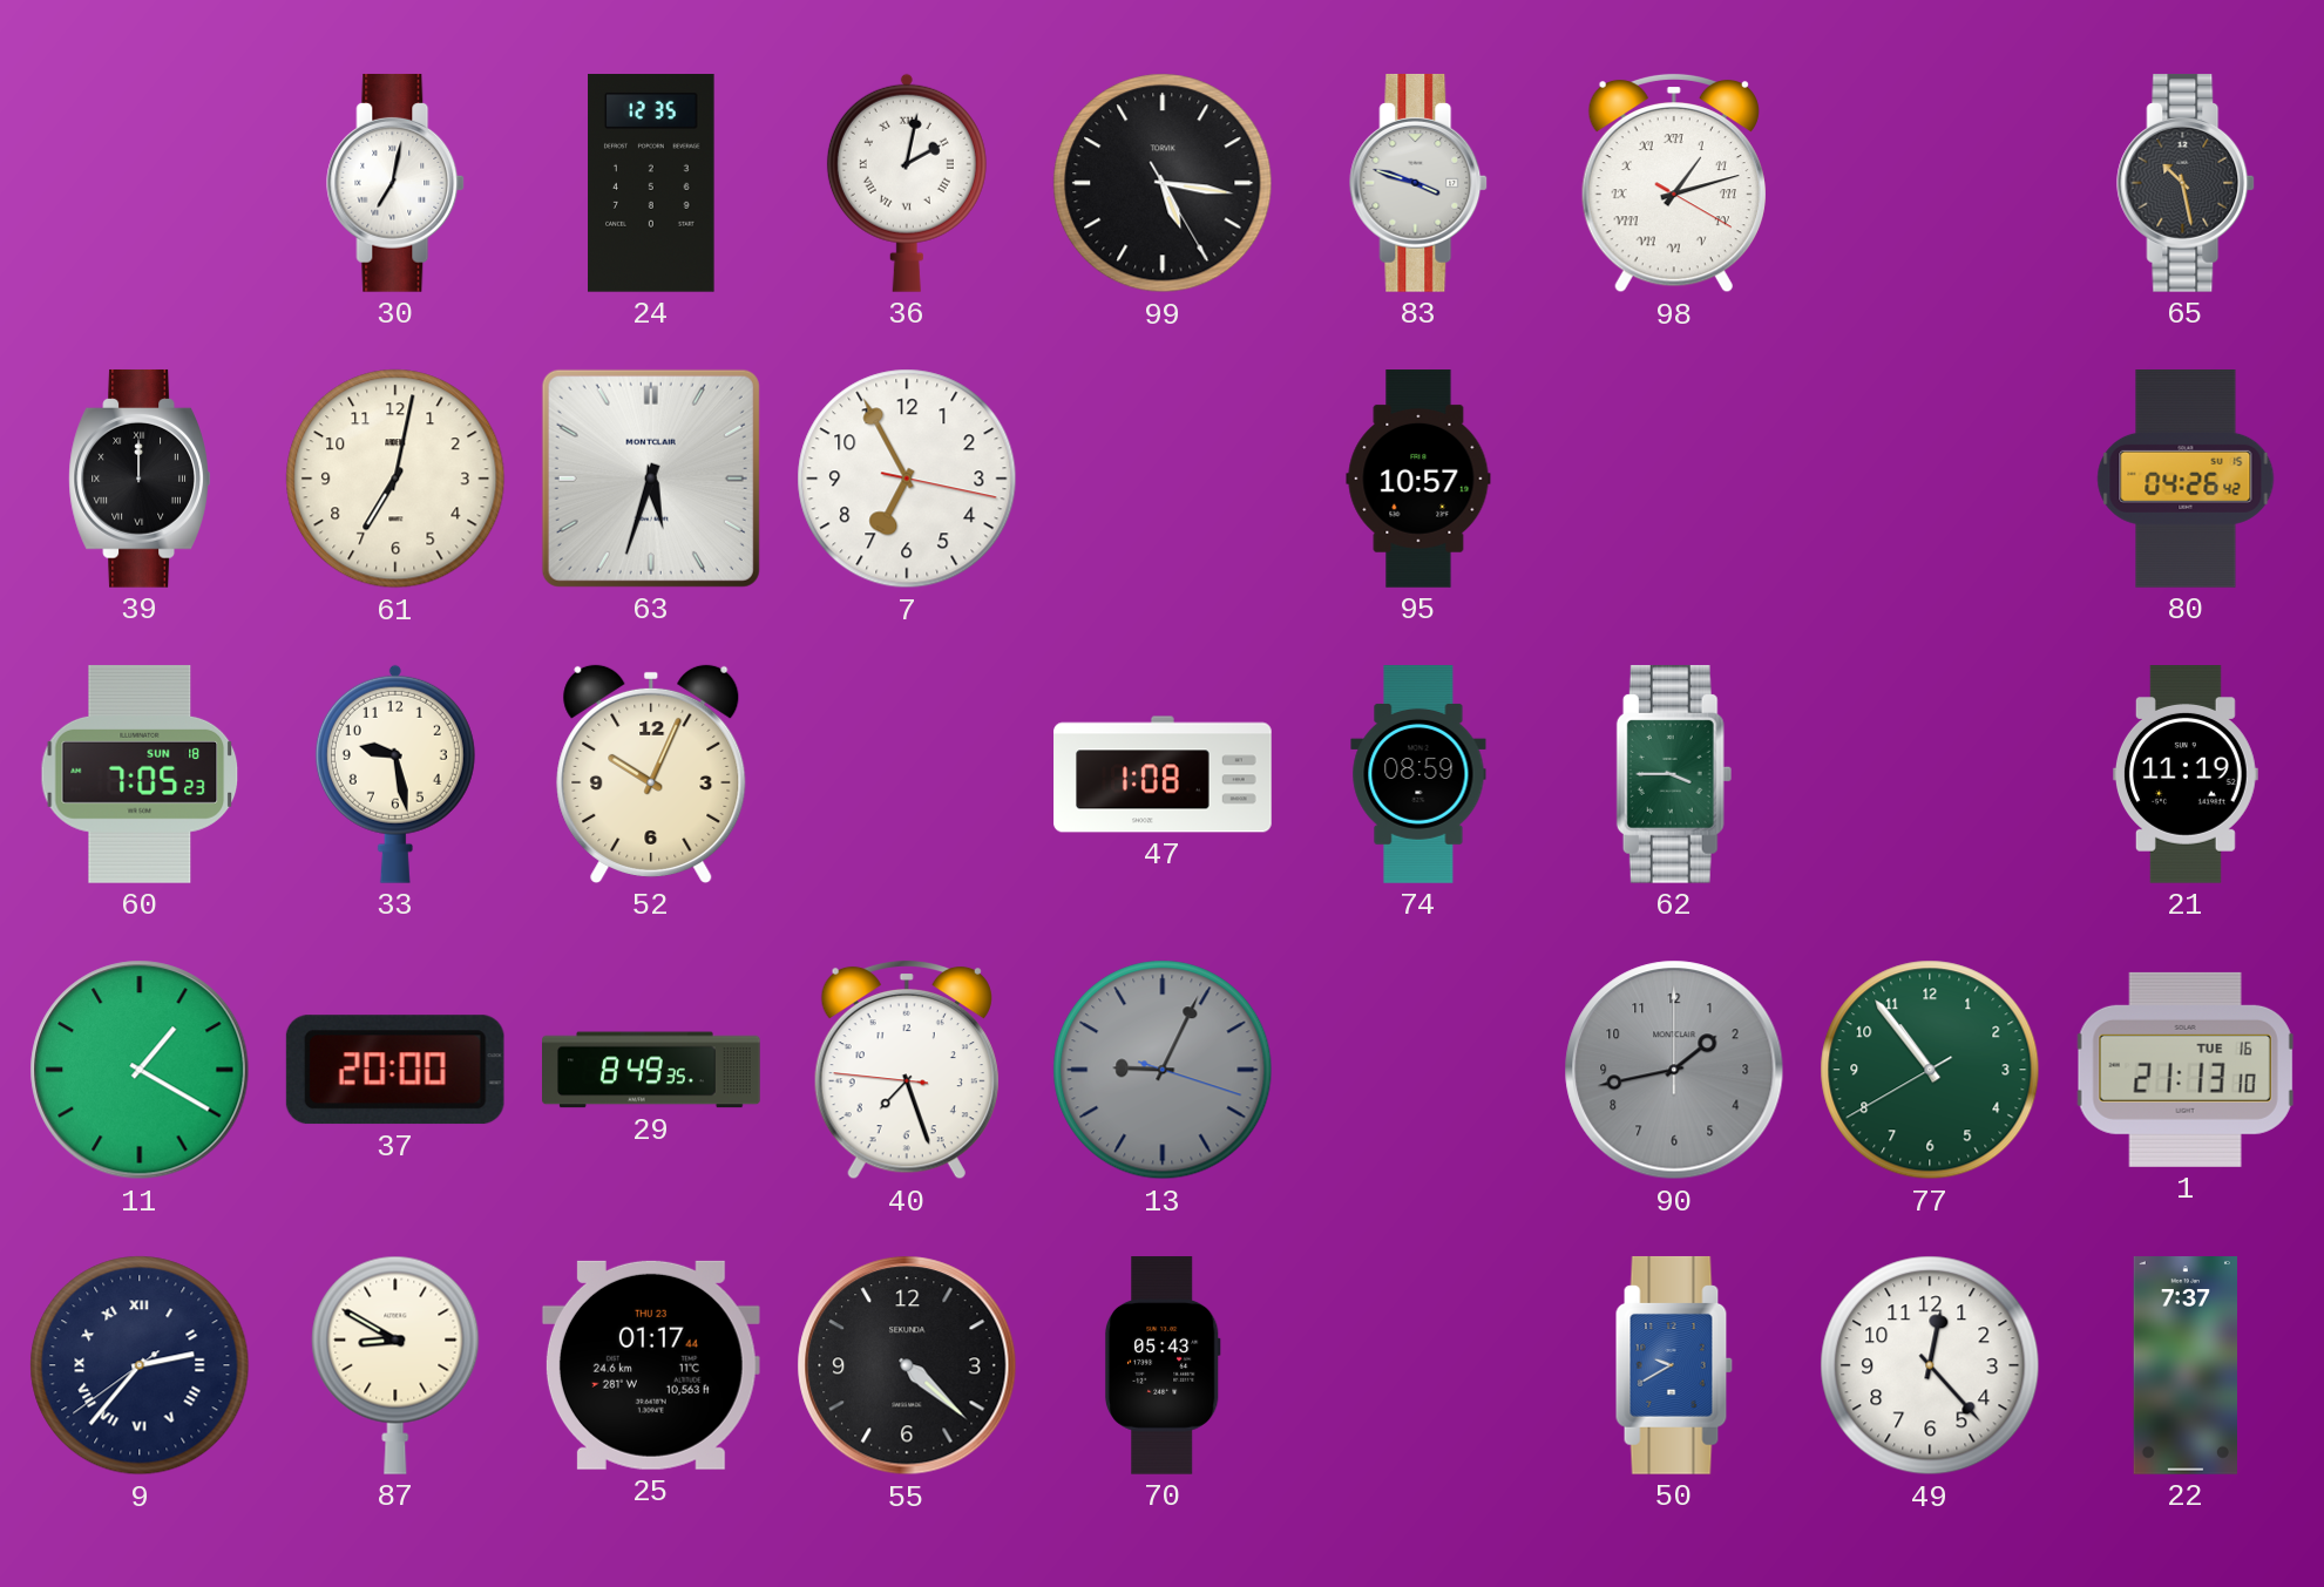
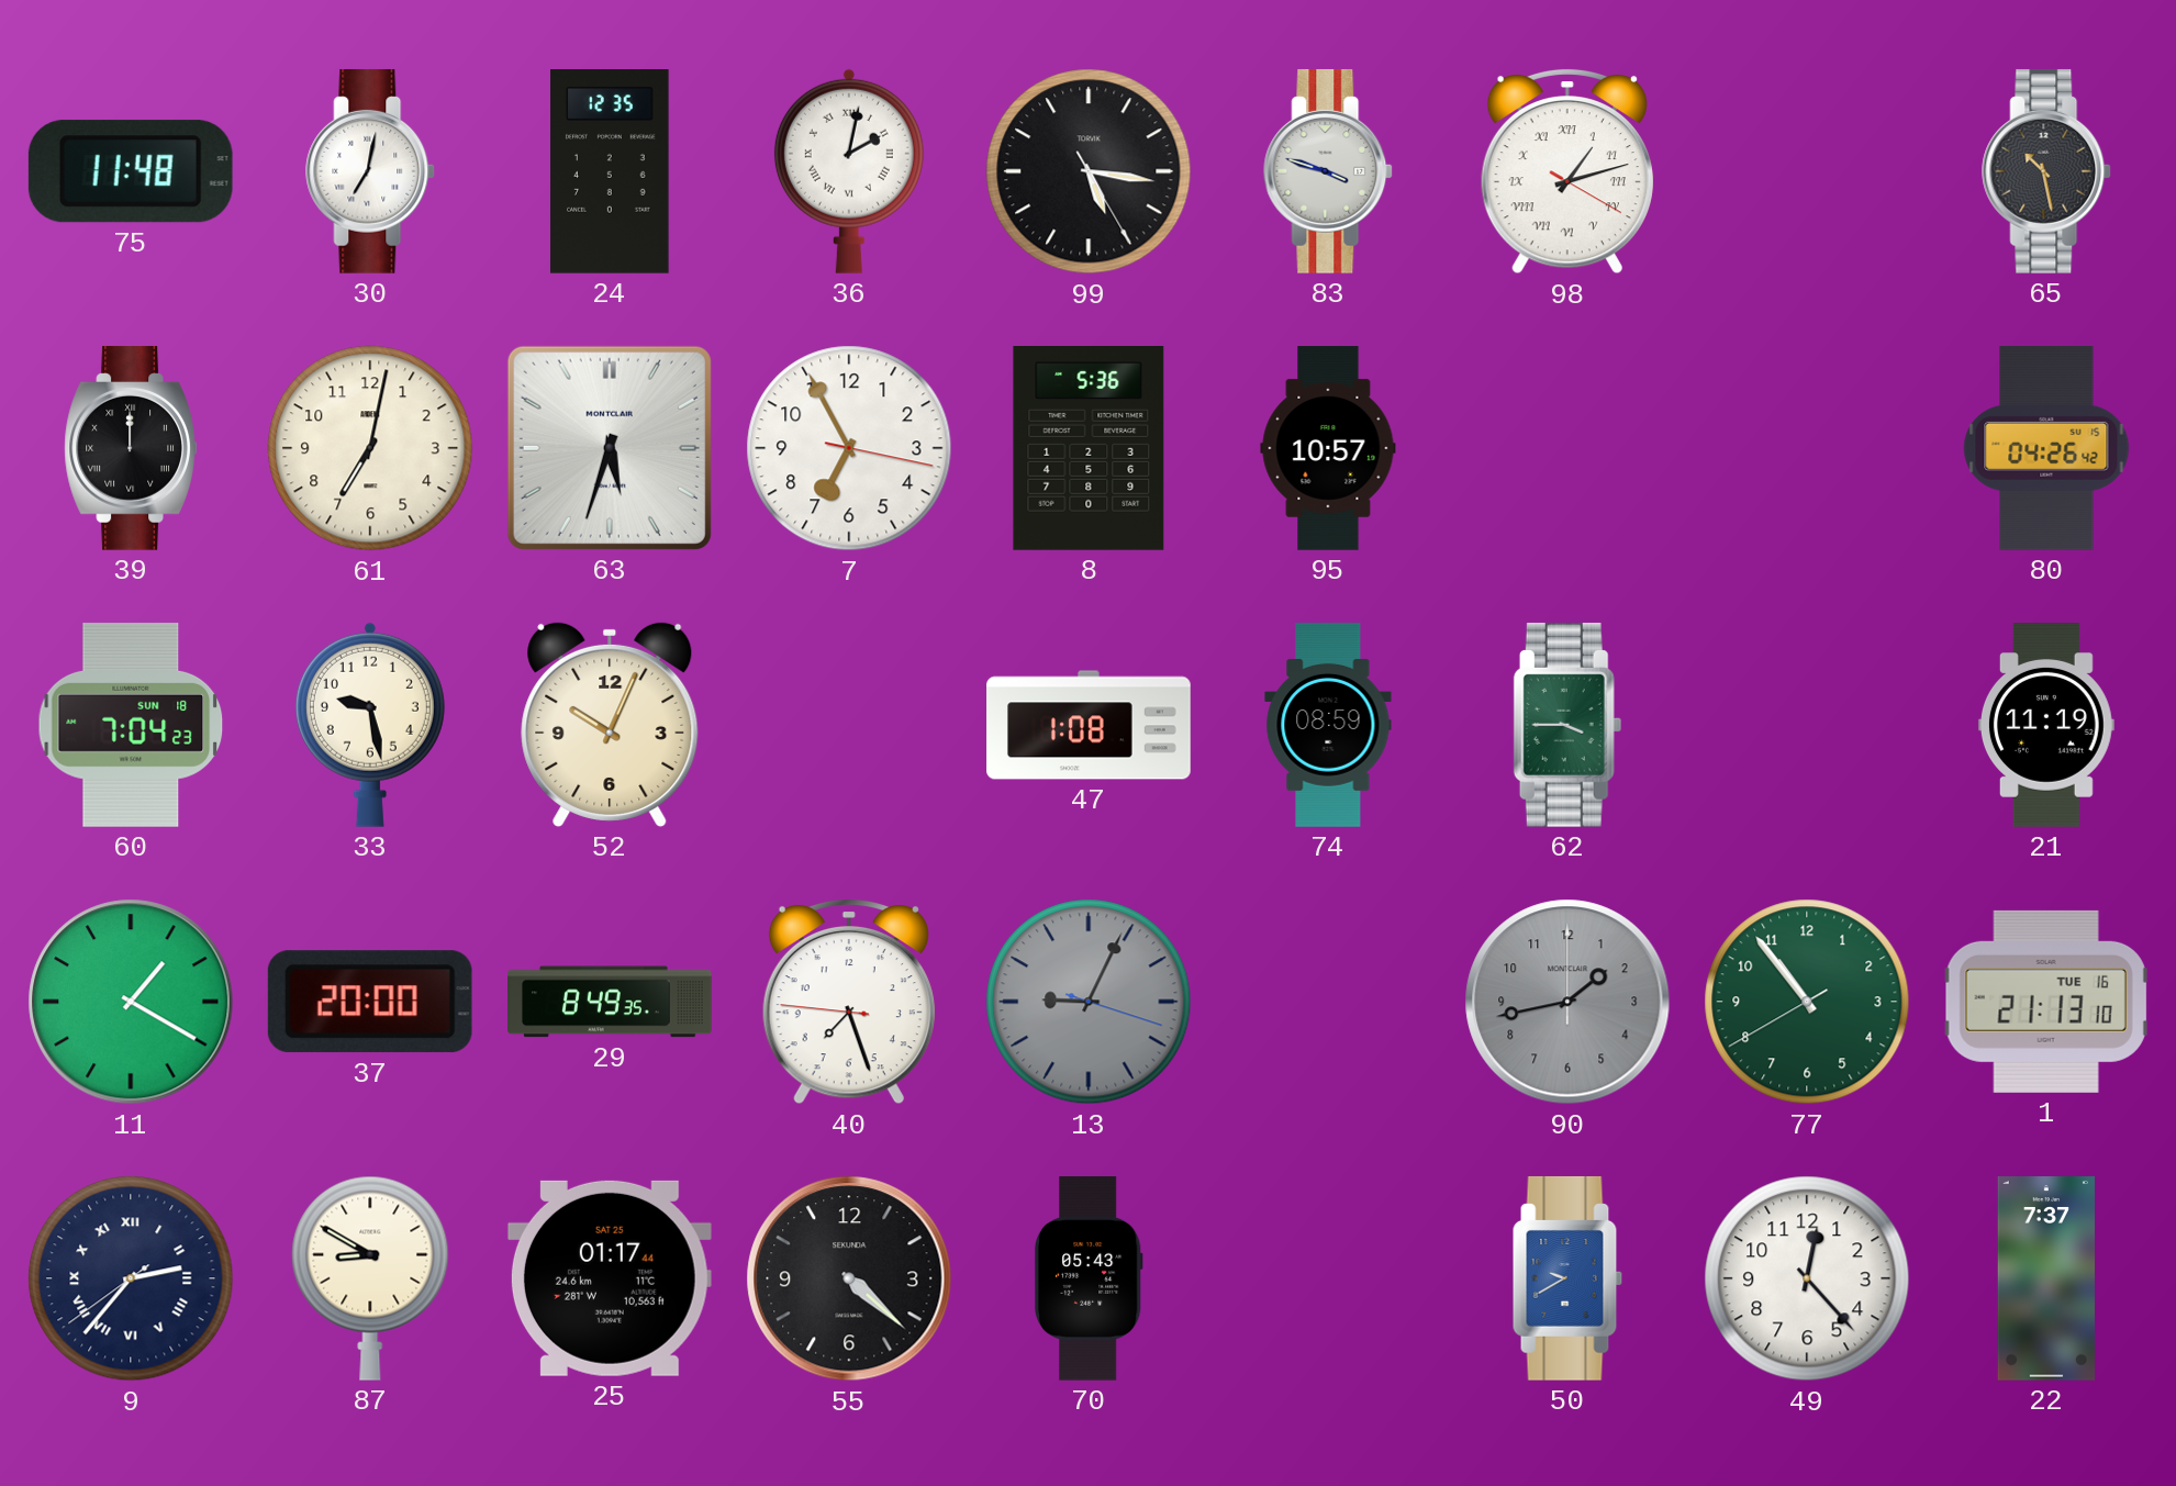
75: none -> 11:48 (131, 171)
8: none -> 5:36 (1089, 449)
60: 7:05 -> 7:04 (131, 725)
25 date: THU 23 -> SAT 25 (610, 1278)
